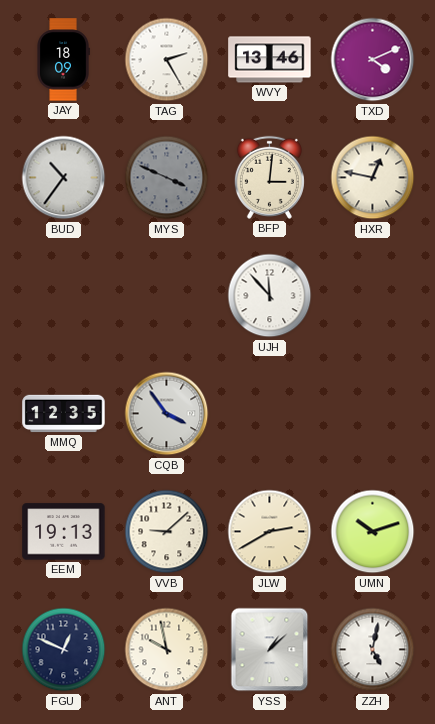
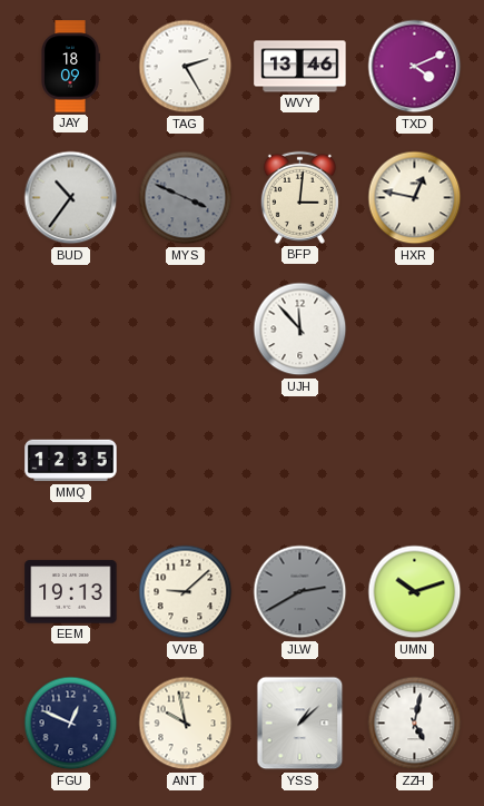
CQB: 3:54 -> none (167, 414)
JLW dial: cream -> grey (300, 592)
